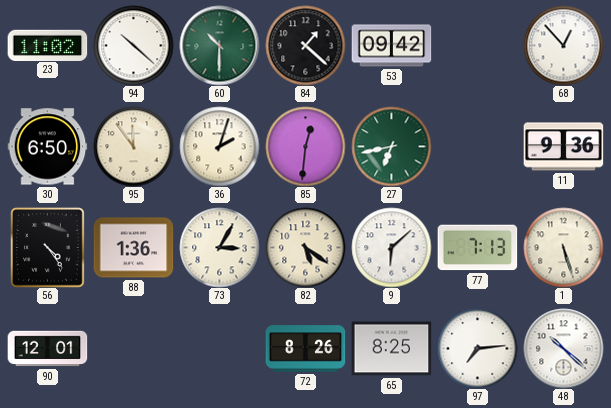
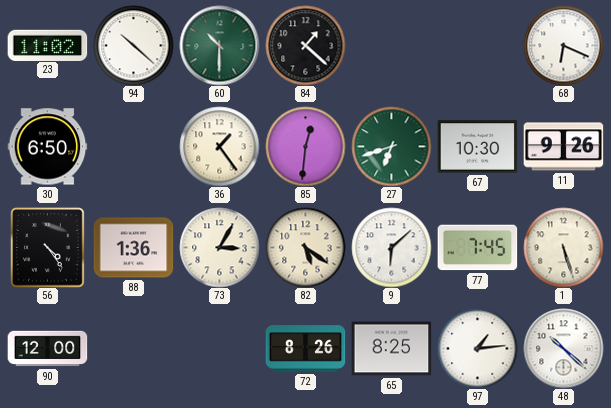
53: 09:42 -> none (391, 46)
68: 12:53 -> 6:19 (563, 45)
95: 11:54 -> none (133, 146)
36: 2:03 -> 1:24 (219, 146)
27: 6:43 -> 6:42 (391, 146)
67: none -> 10:30 (477, 147)
11: 9:36 -> 9:26 (563, 147)
77: 7:13 -> 7:45 (477, 248)
90: 12:01 -> 12:00 (47, 349)
97: 7:14 -> 1:14 (477, 348)
